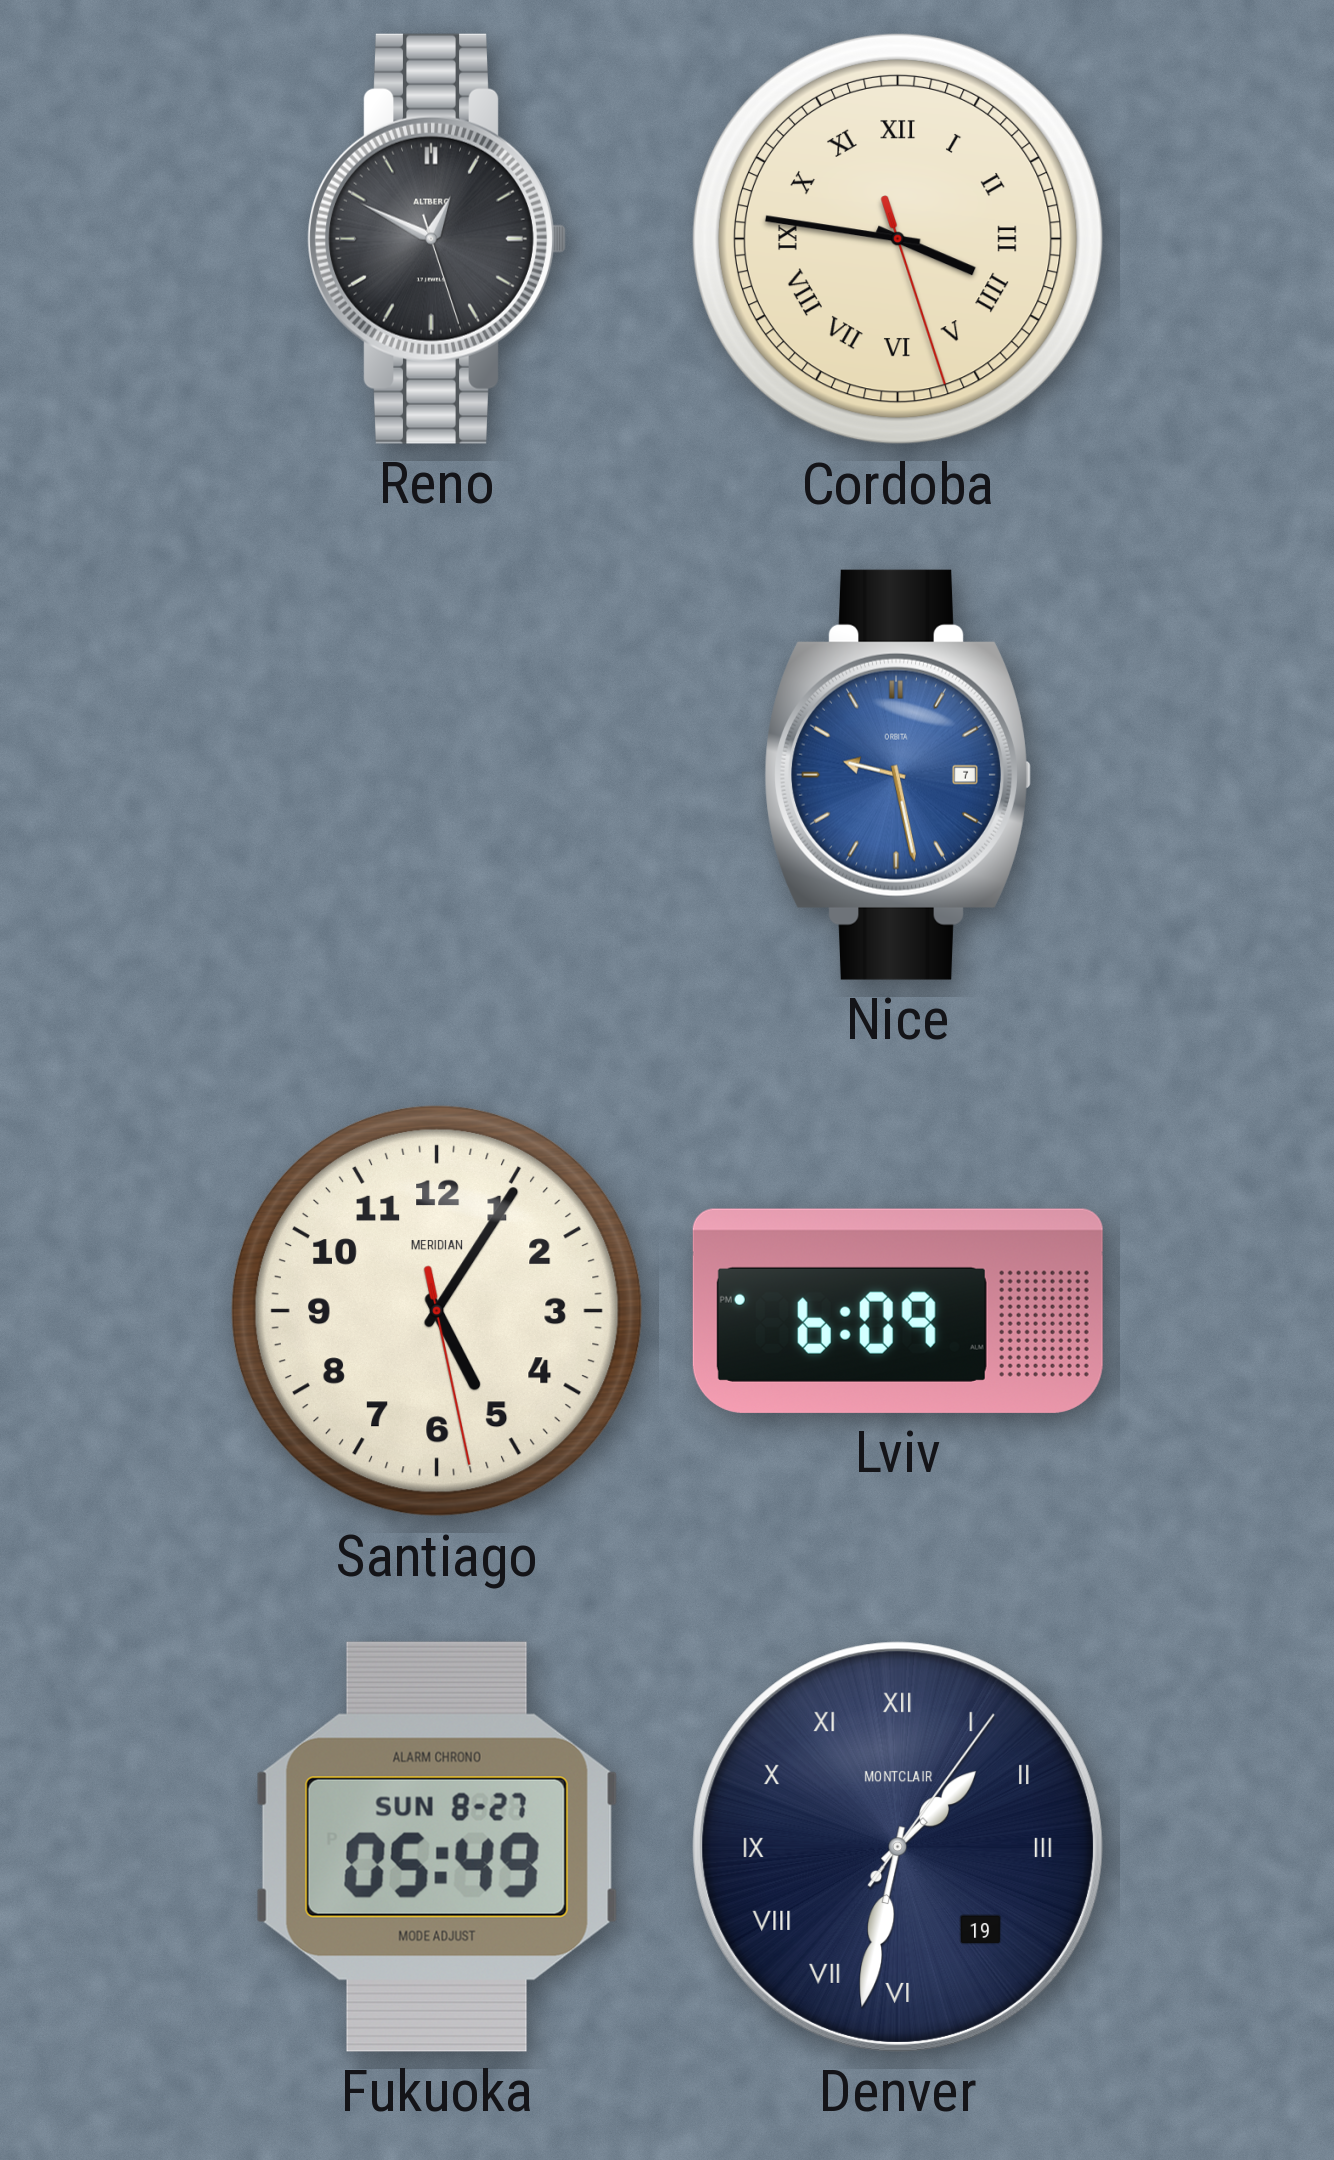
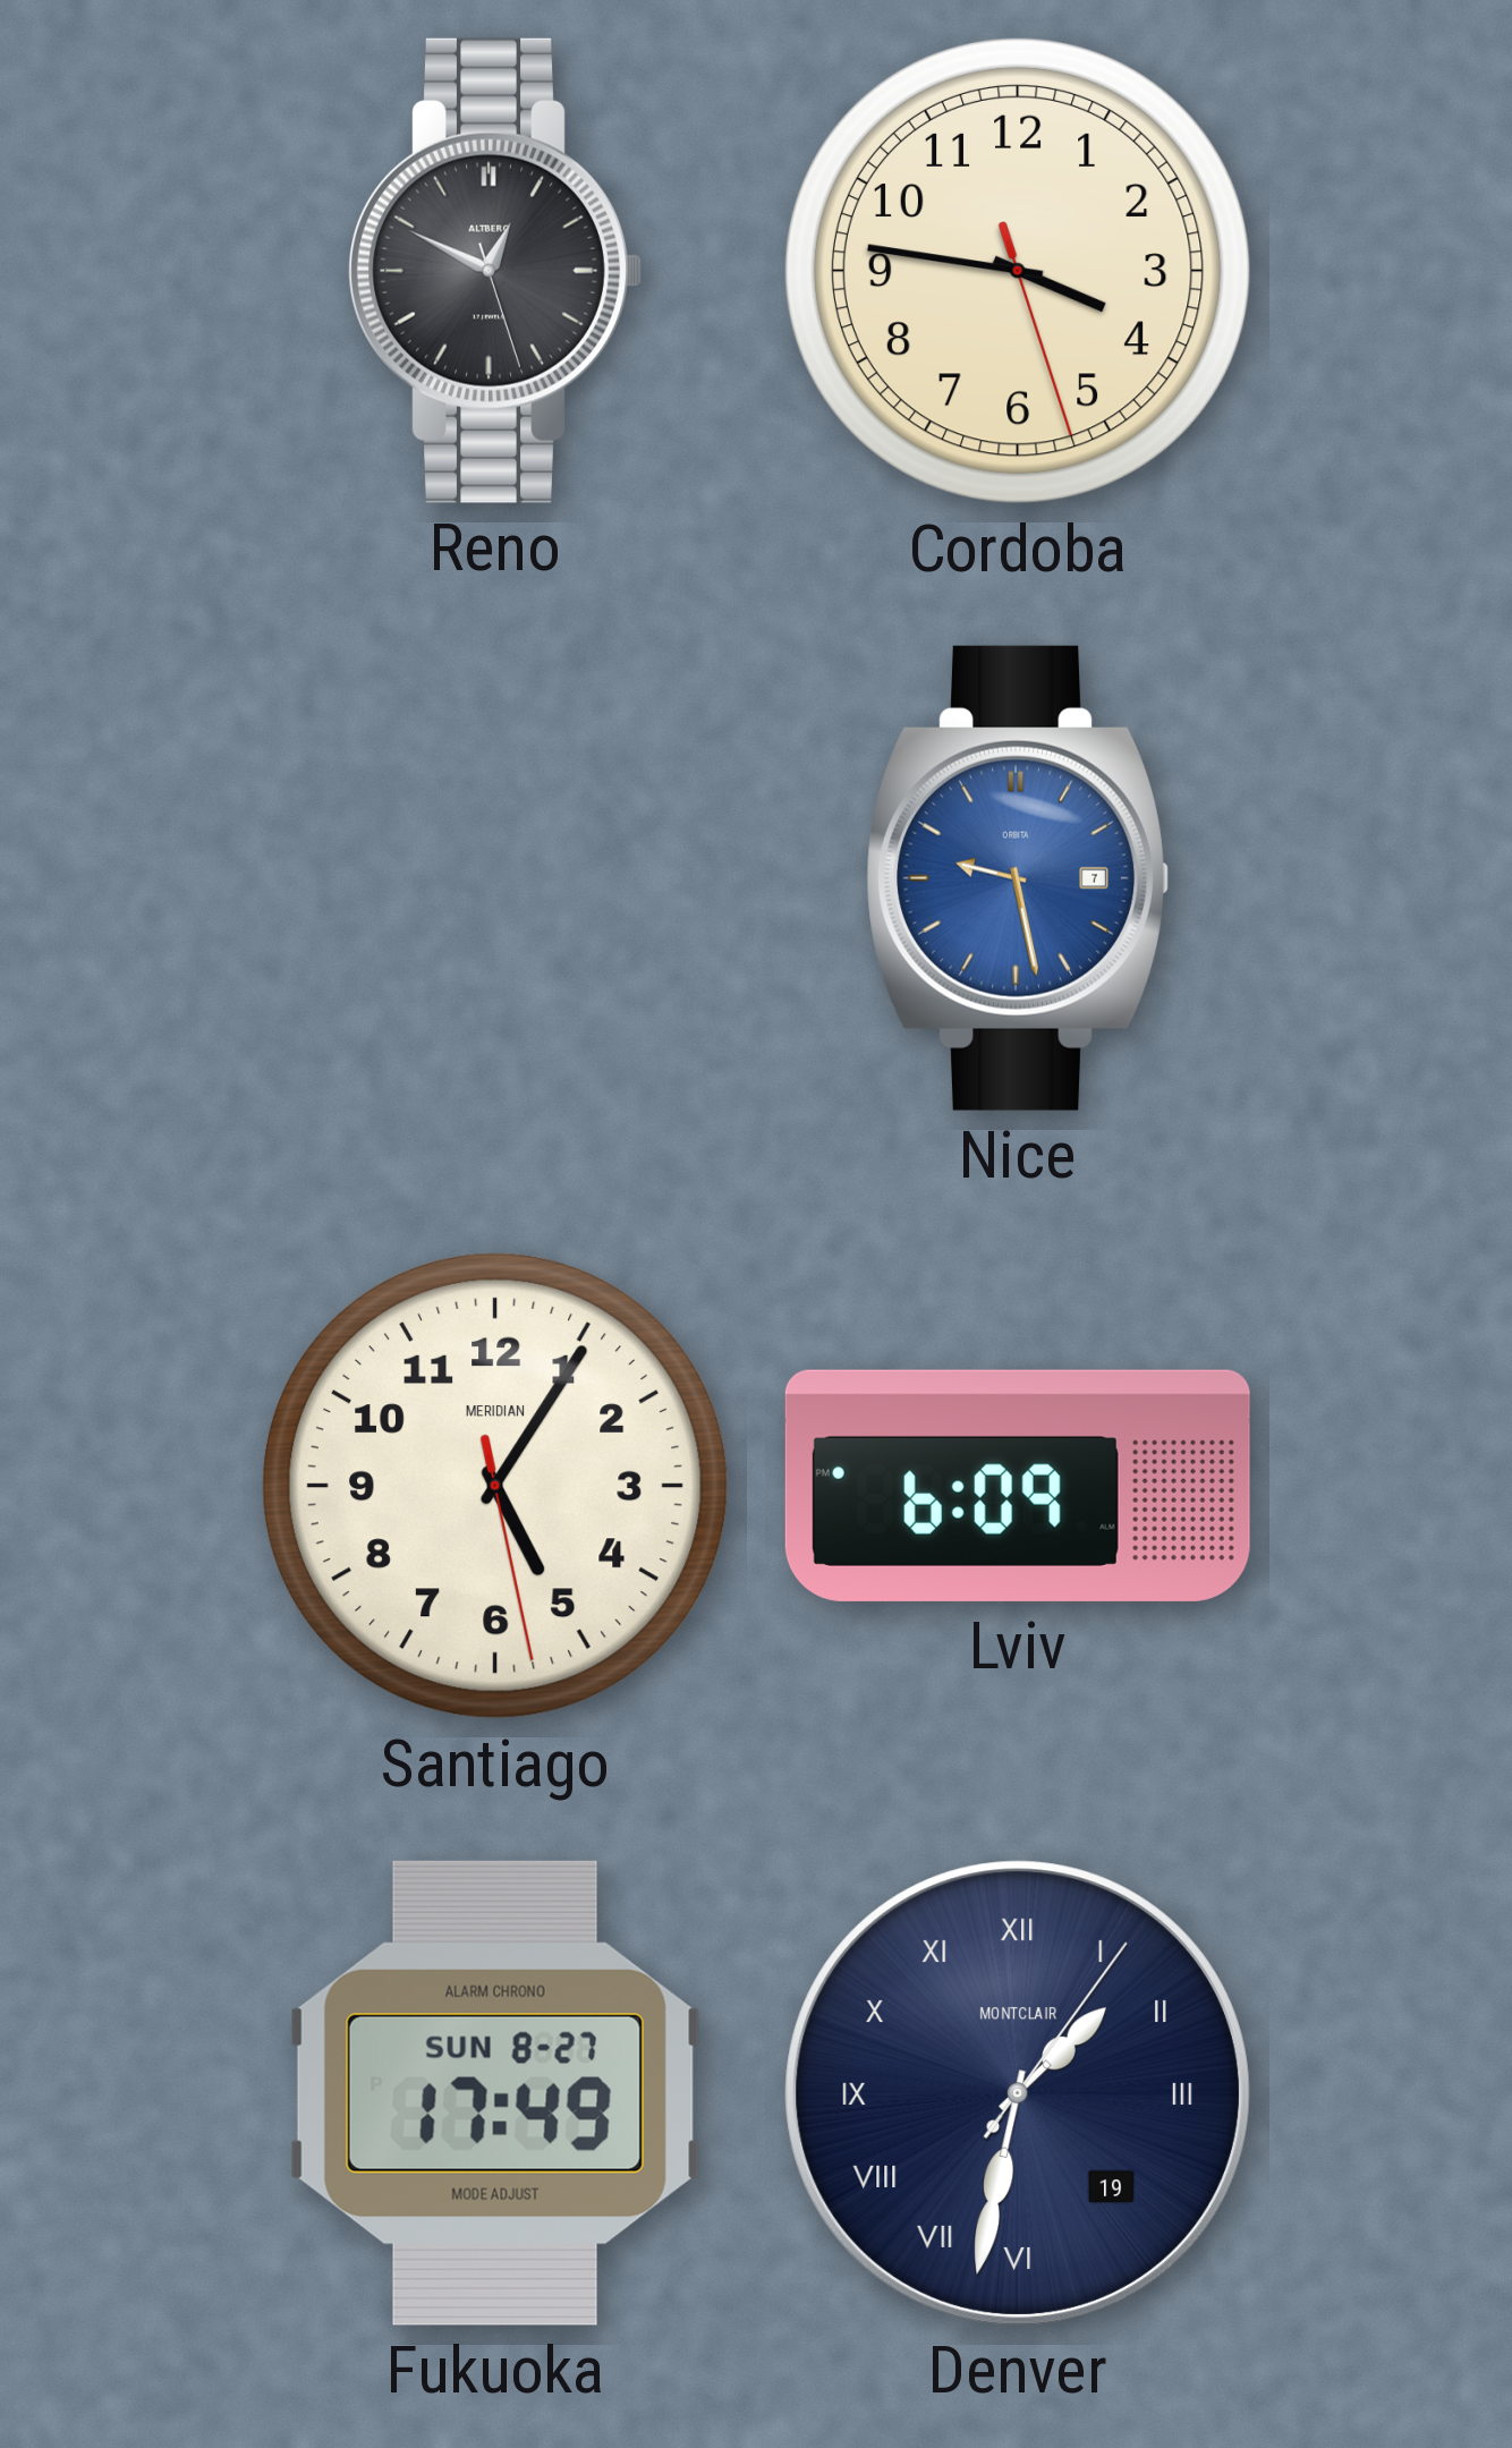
Cordoba numerals: Roman -> Arabic (1018, 271)
Fukuoka: 05:49 -> 17:49 (495, 2093)
